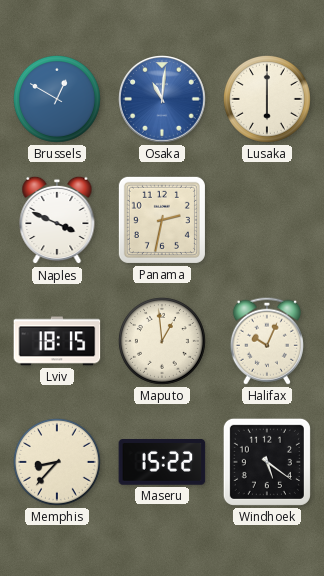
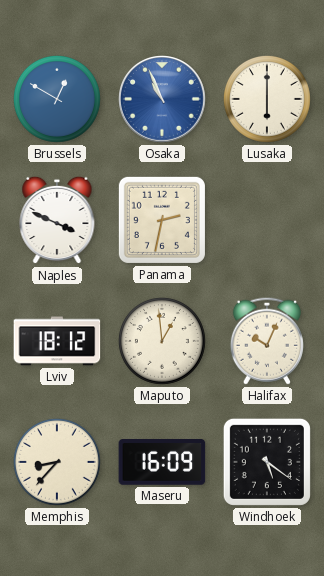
Osaka: 11:01 -> 10:56 (163, 100)
Lviv: 18:15 -> 18:12 (57, 341)
Maseru: 15:22 -> 16:09 (162, 462)
